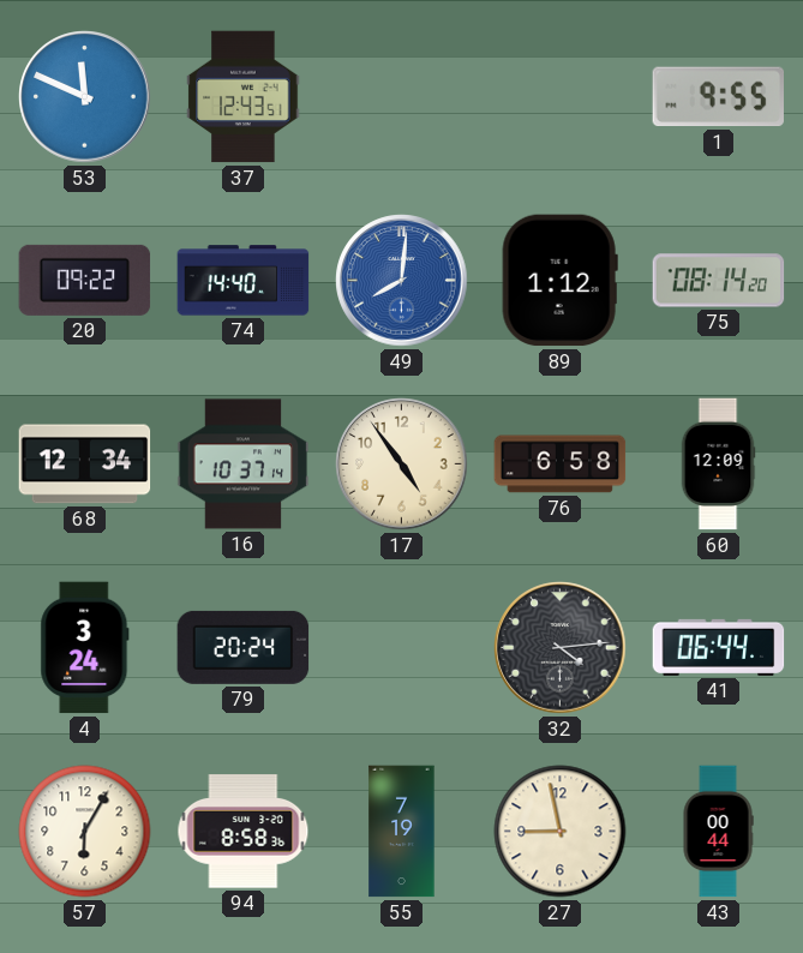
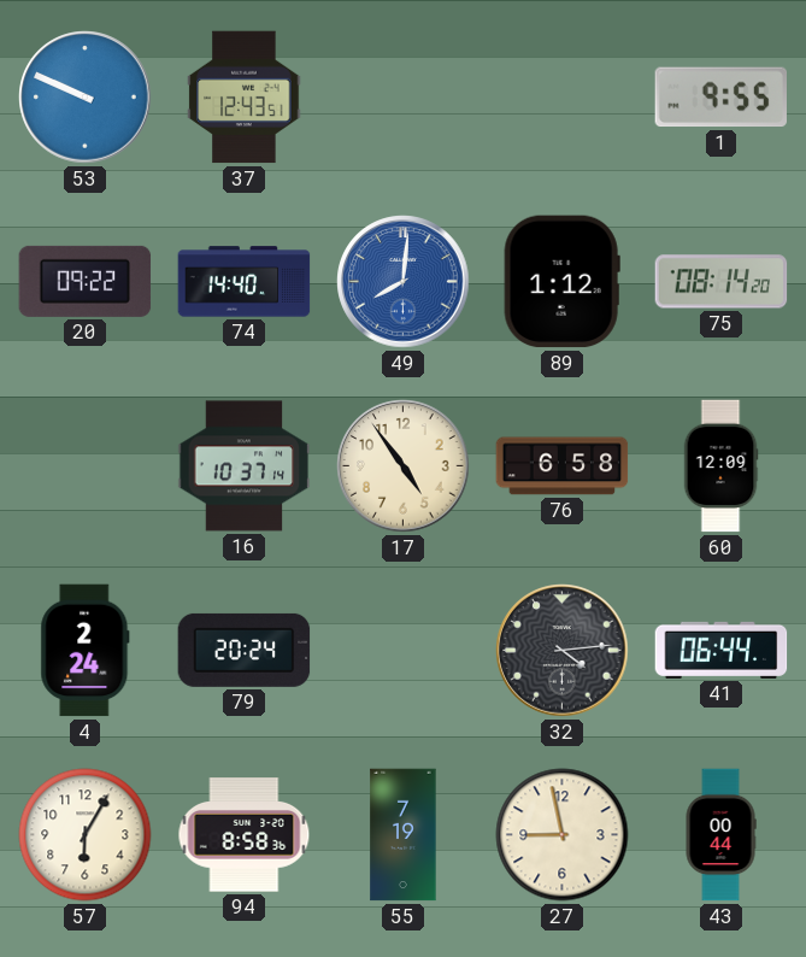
53: 11:49 -> 9:49 (86, 98)
68: 12:34 -> none (85, 464)
4: 3:24 -> 2:24 (86, 651)
